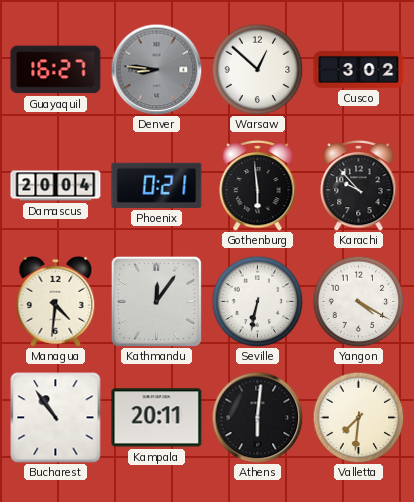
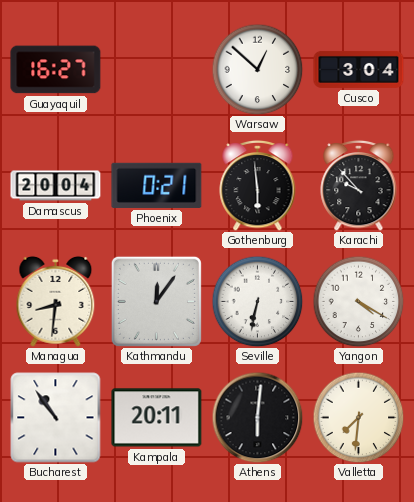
Denver: 8:46 -> none (156, 69)
Cusco: 3:02 -> 3:04 (359, 69)
Managua: 4:31 -> 8:31 (56, 301)
